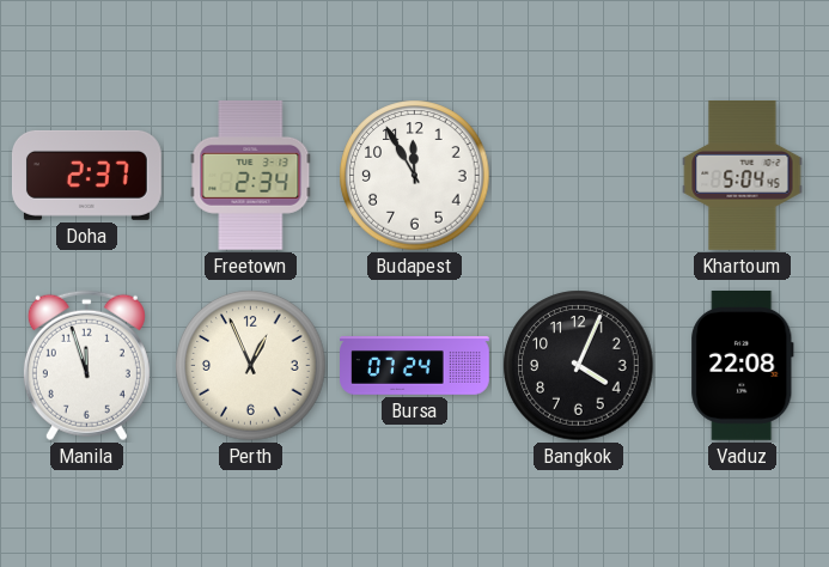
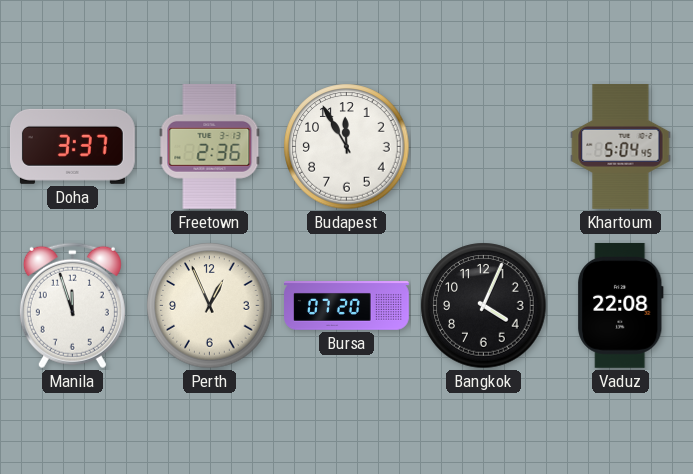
Doha: 2:37 -> 3:37 (72, 146)
Freetown: 2:34 -> 2:36 (210, 146)
Bursa: 07:24 -> 07:20 (347, 306)
